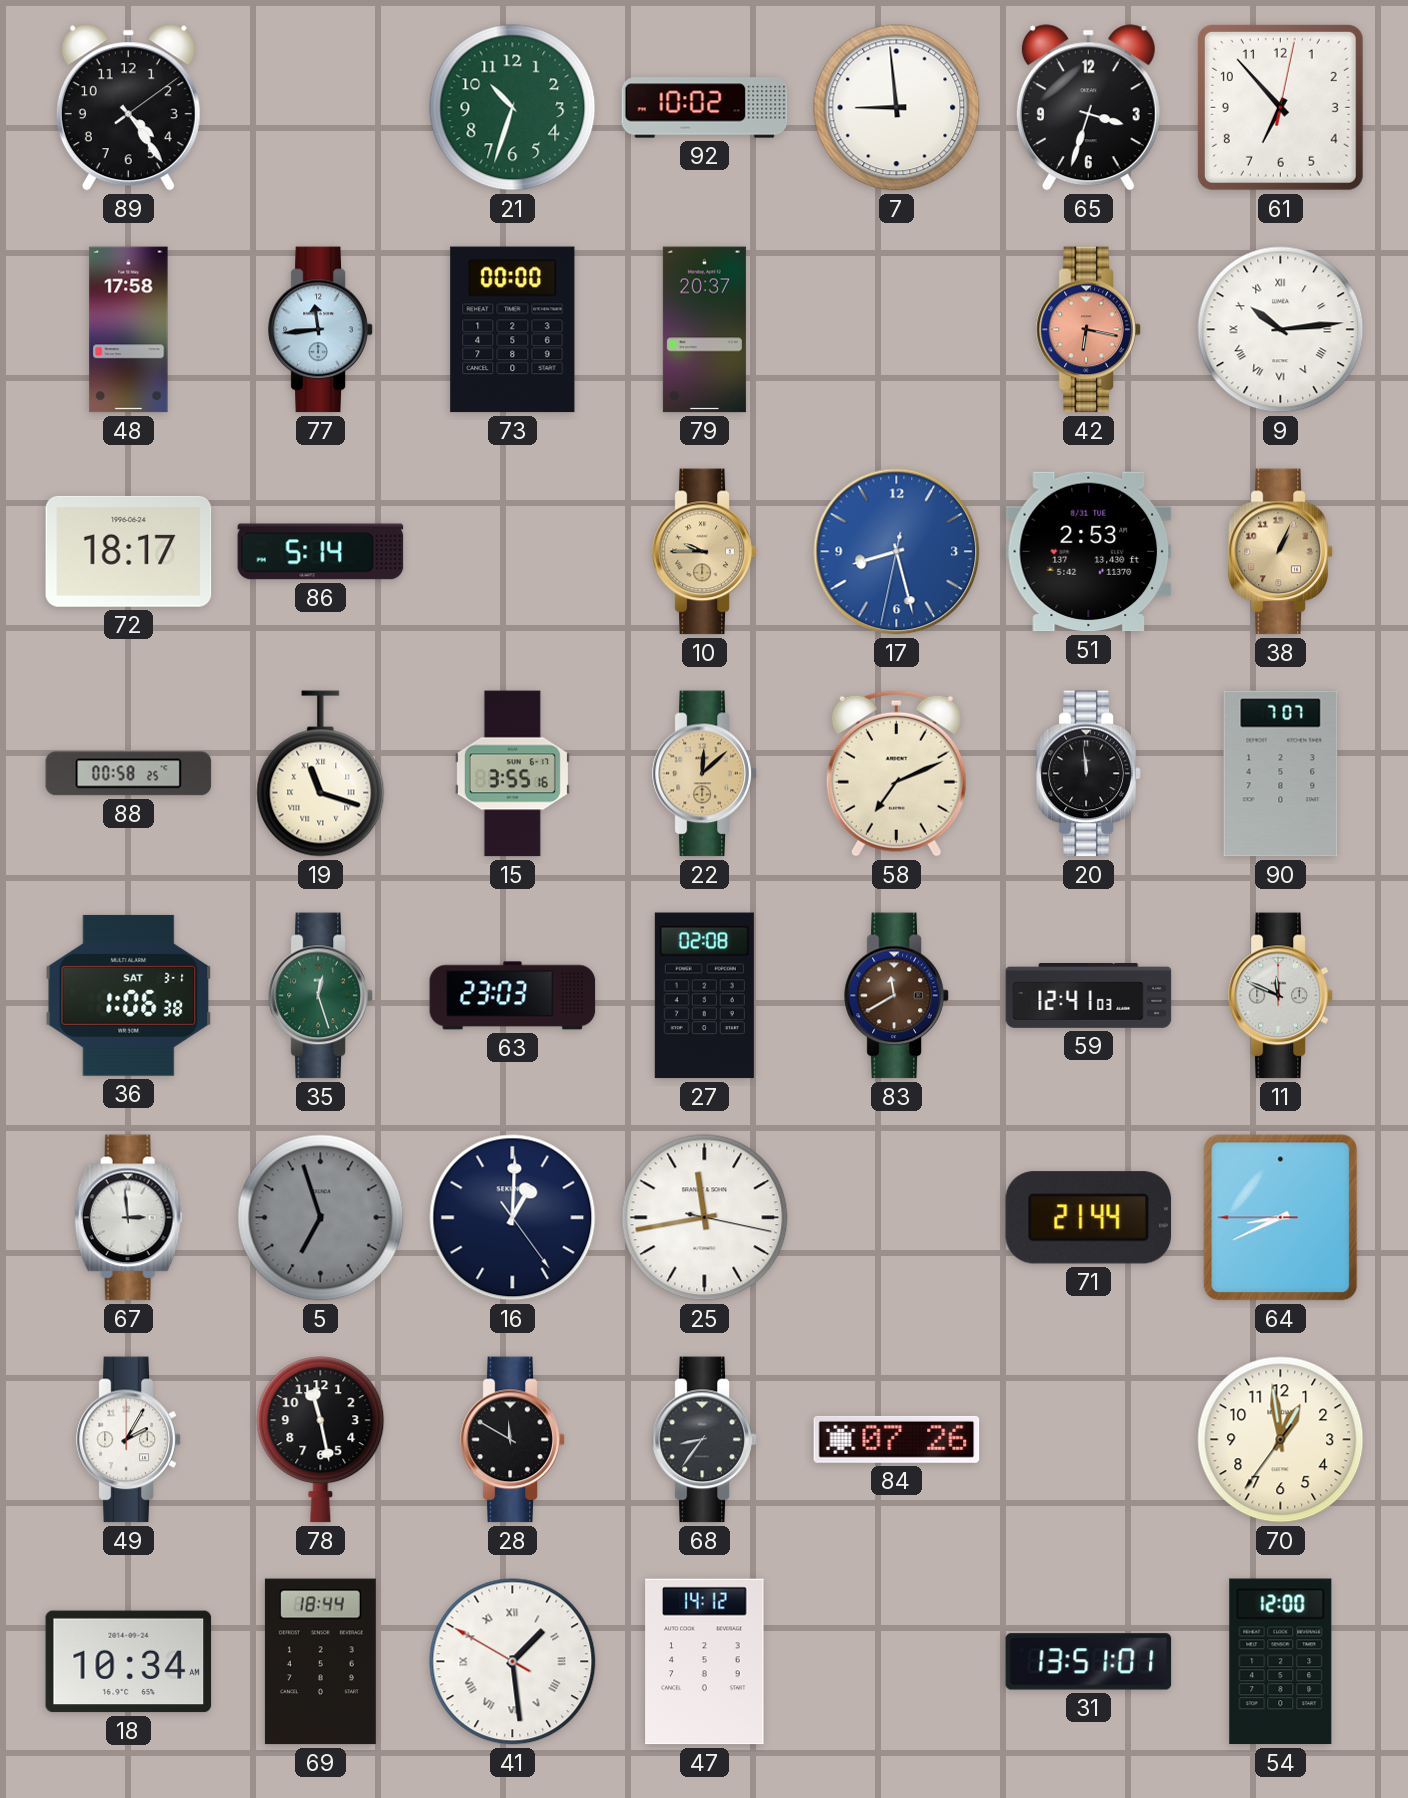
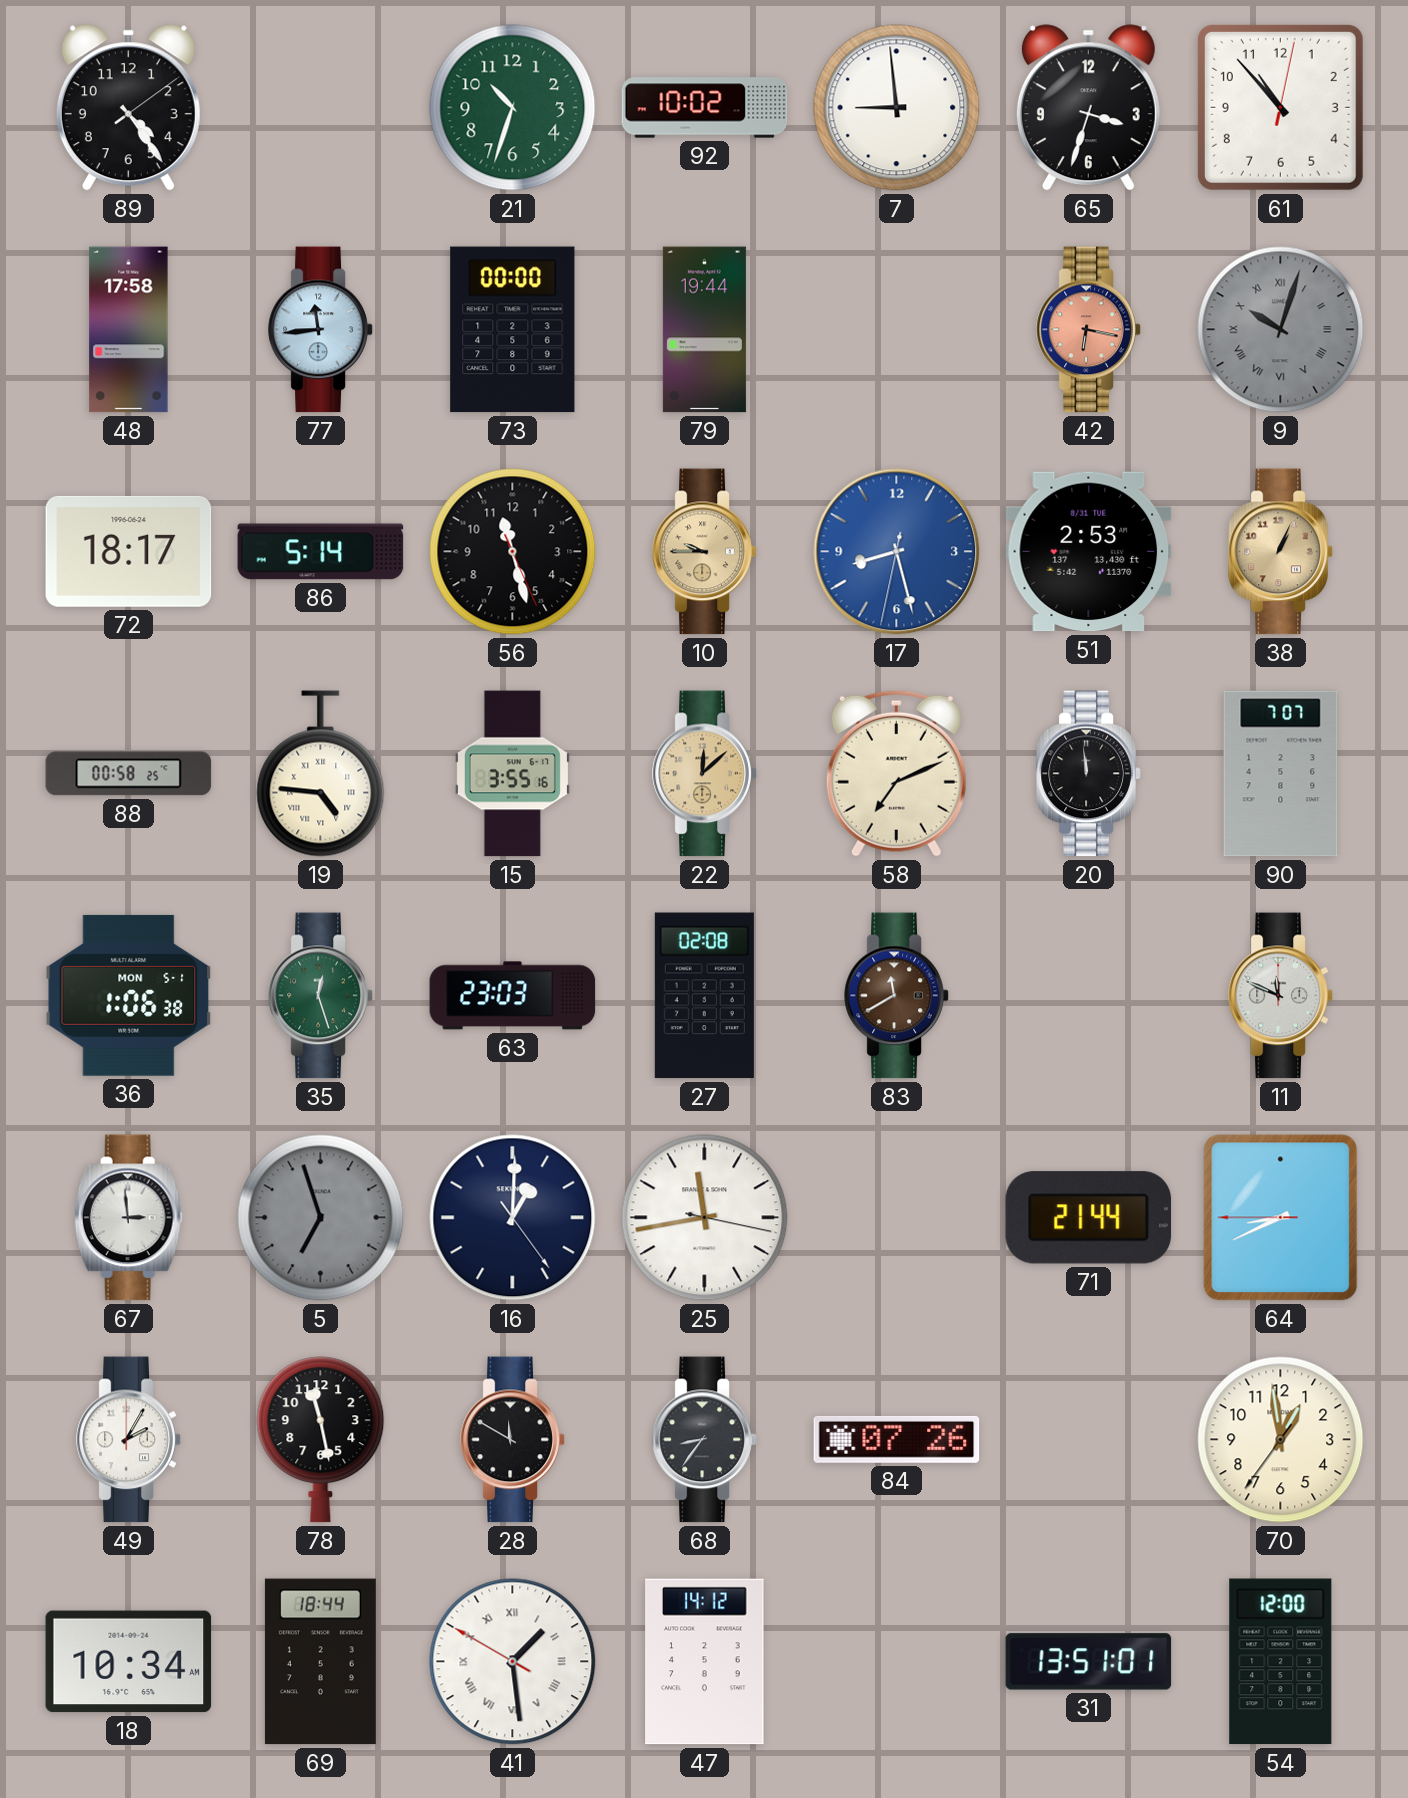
61: 6:53 -> 10:53 (1280, 107)
79: 20:37 -> 19:44 (704, 330)
9: 10:14 -> 10:03 (1281, 330)
9 dial: white -> grey (1281, 330)
56: none -> 11:27 (513, 552)
19: 11:18 -> 4:46 (321, 774)
36 date: SAT 3-1 -> MON 5-1 (129, 995)
59: 12:41 -> none (1089, 996)
